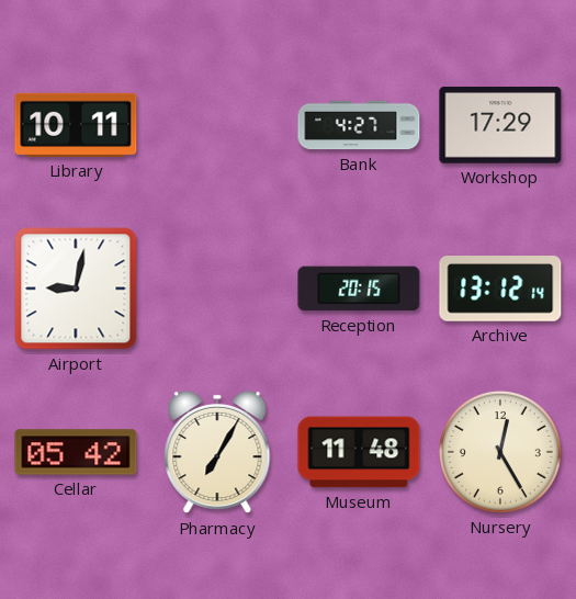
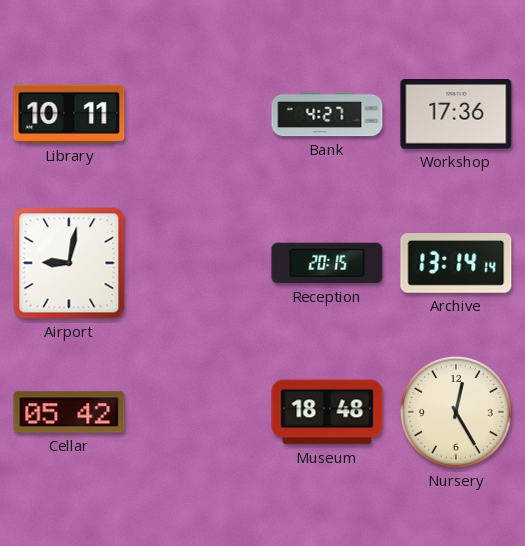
Workshop: 17:29 -> 17:36 (456, 115)
Archive: 13:12 -> 13:14 (456, 264)
Pharmacy: 7:05 -> none (217, 452)
Museum: 11:48 -> 18:48 (327, 412)
